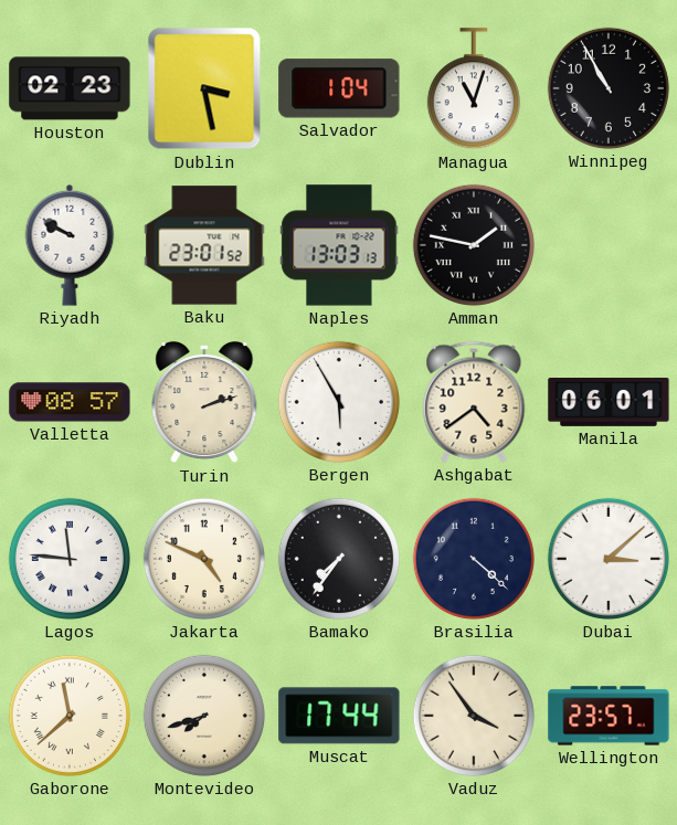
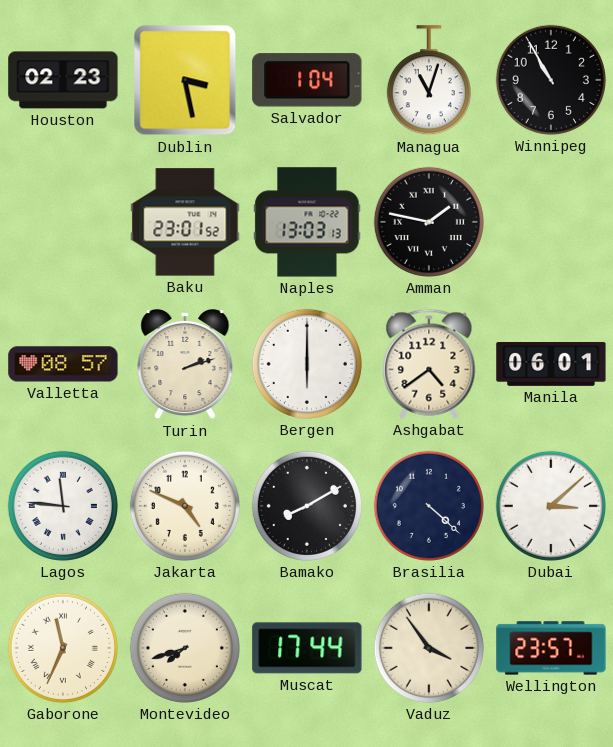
Riyadh: 9:50 -> none (70, 245)
Bergen: 5:55 -> 6:00 (307, 364)
Bamako: 7:36 -> 8:10 (307, 506)
Gaborone: 11:38 -> 11:34 (63, 648)
